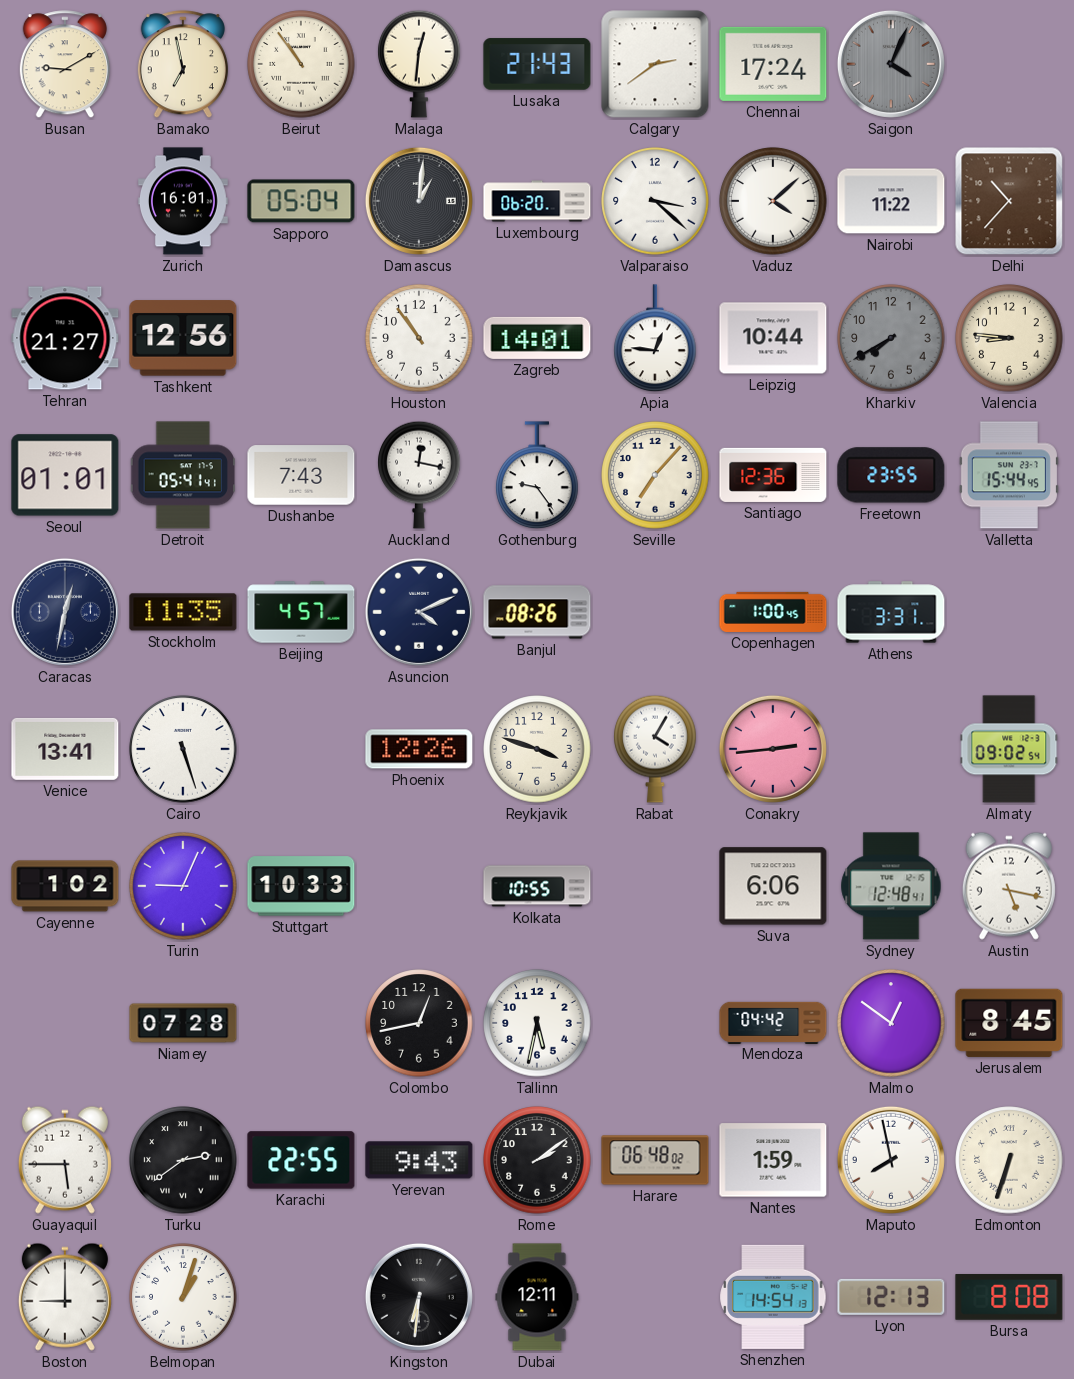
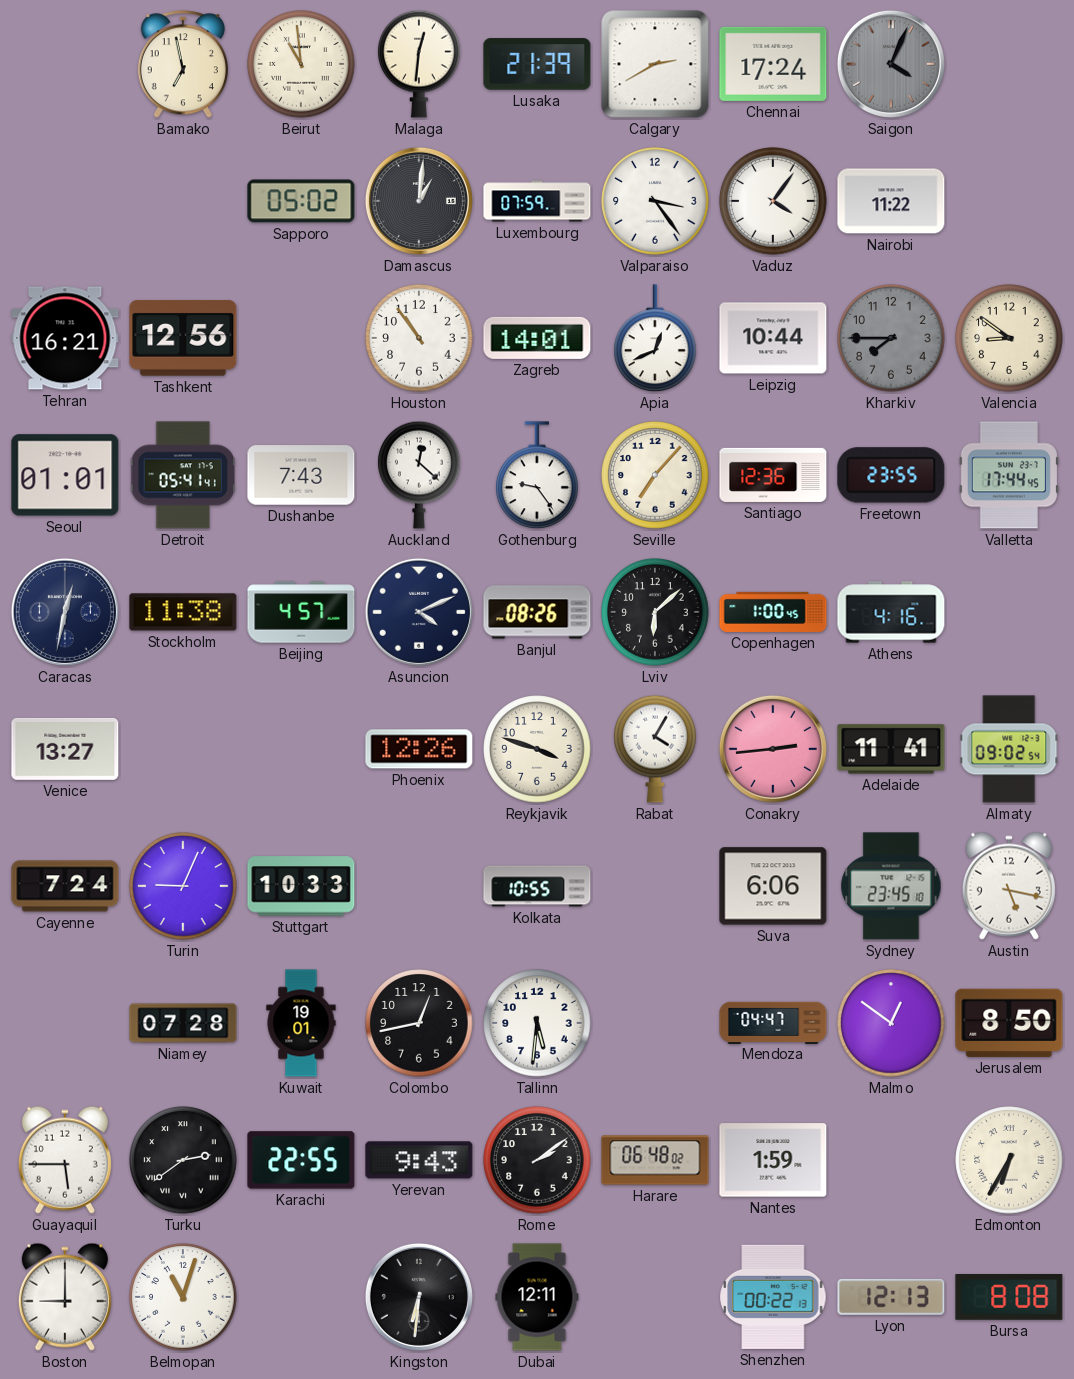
Busan: 9:10 -> none (65, 65)
Beirut: 10:54 -> 10:59 (301, 64)
Lusaka: 21:43 -> 21:39 (537, 64)
Calgary: 2:39 -> 2:40 (655, 64)
Zurich: 16:01 -> none (183, 201)
Sapporo: 05:04 -> 05:02 (301, 201)
Luxembourg: 06:20 -> 07:59 (537, 201)
Valparaiso: 3:22 -> 3:24 (655, 201)
Vaduz: 4:08 -> 4:06 (773, 201)
Delhi: 10:37 -> none (1009, 201)
Tehran: 21:27 -> 16:21 (65, 338)
Apia: 12:46 -> 12:41 (655, 339)
Kharkiv: 7:40 -> 7:45 (891, 338)
Valencia: 8:46 -> 8:51 (1009, 338)
Auckland: 12:17 -> 12:22 (419, 475)
Valletta: 15:44 -> 17:44 (1009, 475)
Stockholm: 11:35 -> 11:38 (183, 612)
Lviv: none -> 6:08 (655, 612)
Athens: 3:31 -> 4:16 (891, 612)
Venice: 13:41 -> 13:27 (65, 749)
Cairo: 5:27 -> none (183, 749)
Adelaide: none -> 11:41 (891, 749)
Cayenne: 1:02 -> 7:24 (65, 886)
Sydney: 12:48 -> 23:45 (891, 886)
Kuwait: none -> 19:01 (301, 1023)
Tallinn: 5:32 -> 5:31 (537, 1023)
Mendoza: 04:42 -> 04:47 (773, 1022)
Jerusalem: 8:45 -> 8:50 (1009, 1023)
Maputo: 7:58 -> none (891, 1160)
Edmonton: 6:33 -> 6:35 (1009, 1160)
Belmopan: 1:03 -> 11:03 (183, 1297)
Shenzhen: 14:54 -> 00:22 (773, 1297)
